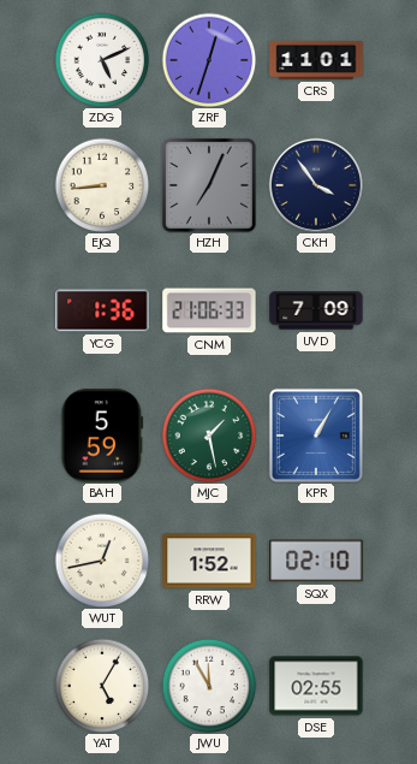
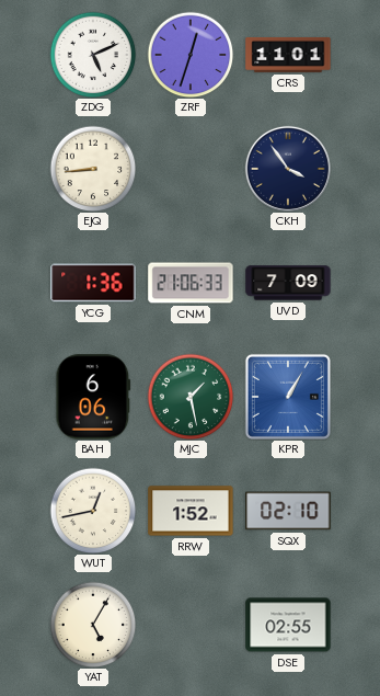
HZH: 7:04 -> none (209, 185)
BAH: 5:59 -> 6:06 (93, 397)
JWU: 11:55 -> none (209, 686)
